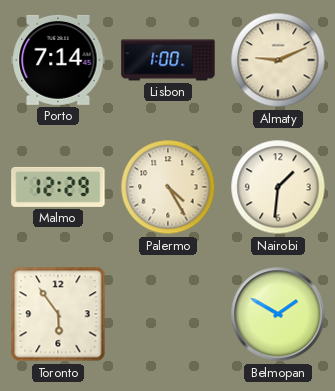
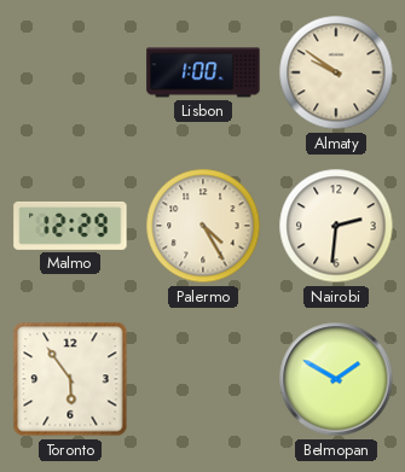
Porto: 7:14 -> none (58, 60)
Almaty: 9:11 -> 9:51 (336, 72)
Nairobi: 1:31 -> 2:31 (336, 226)
